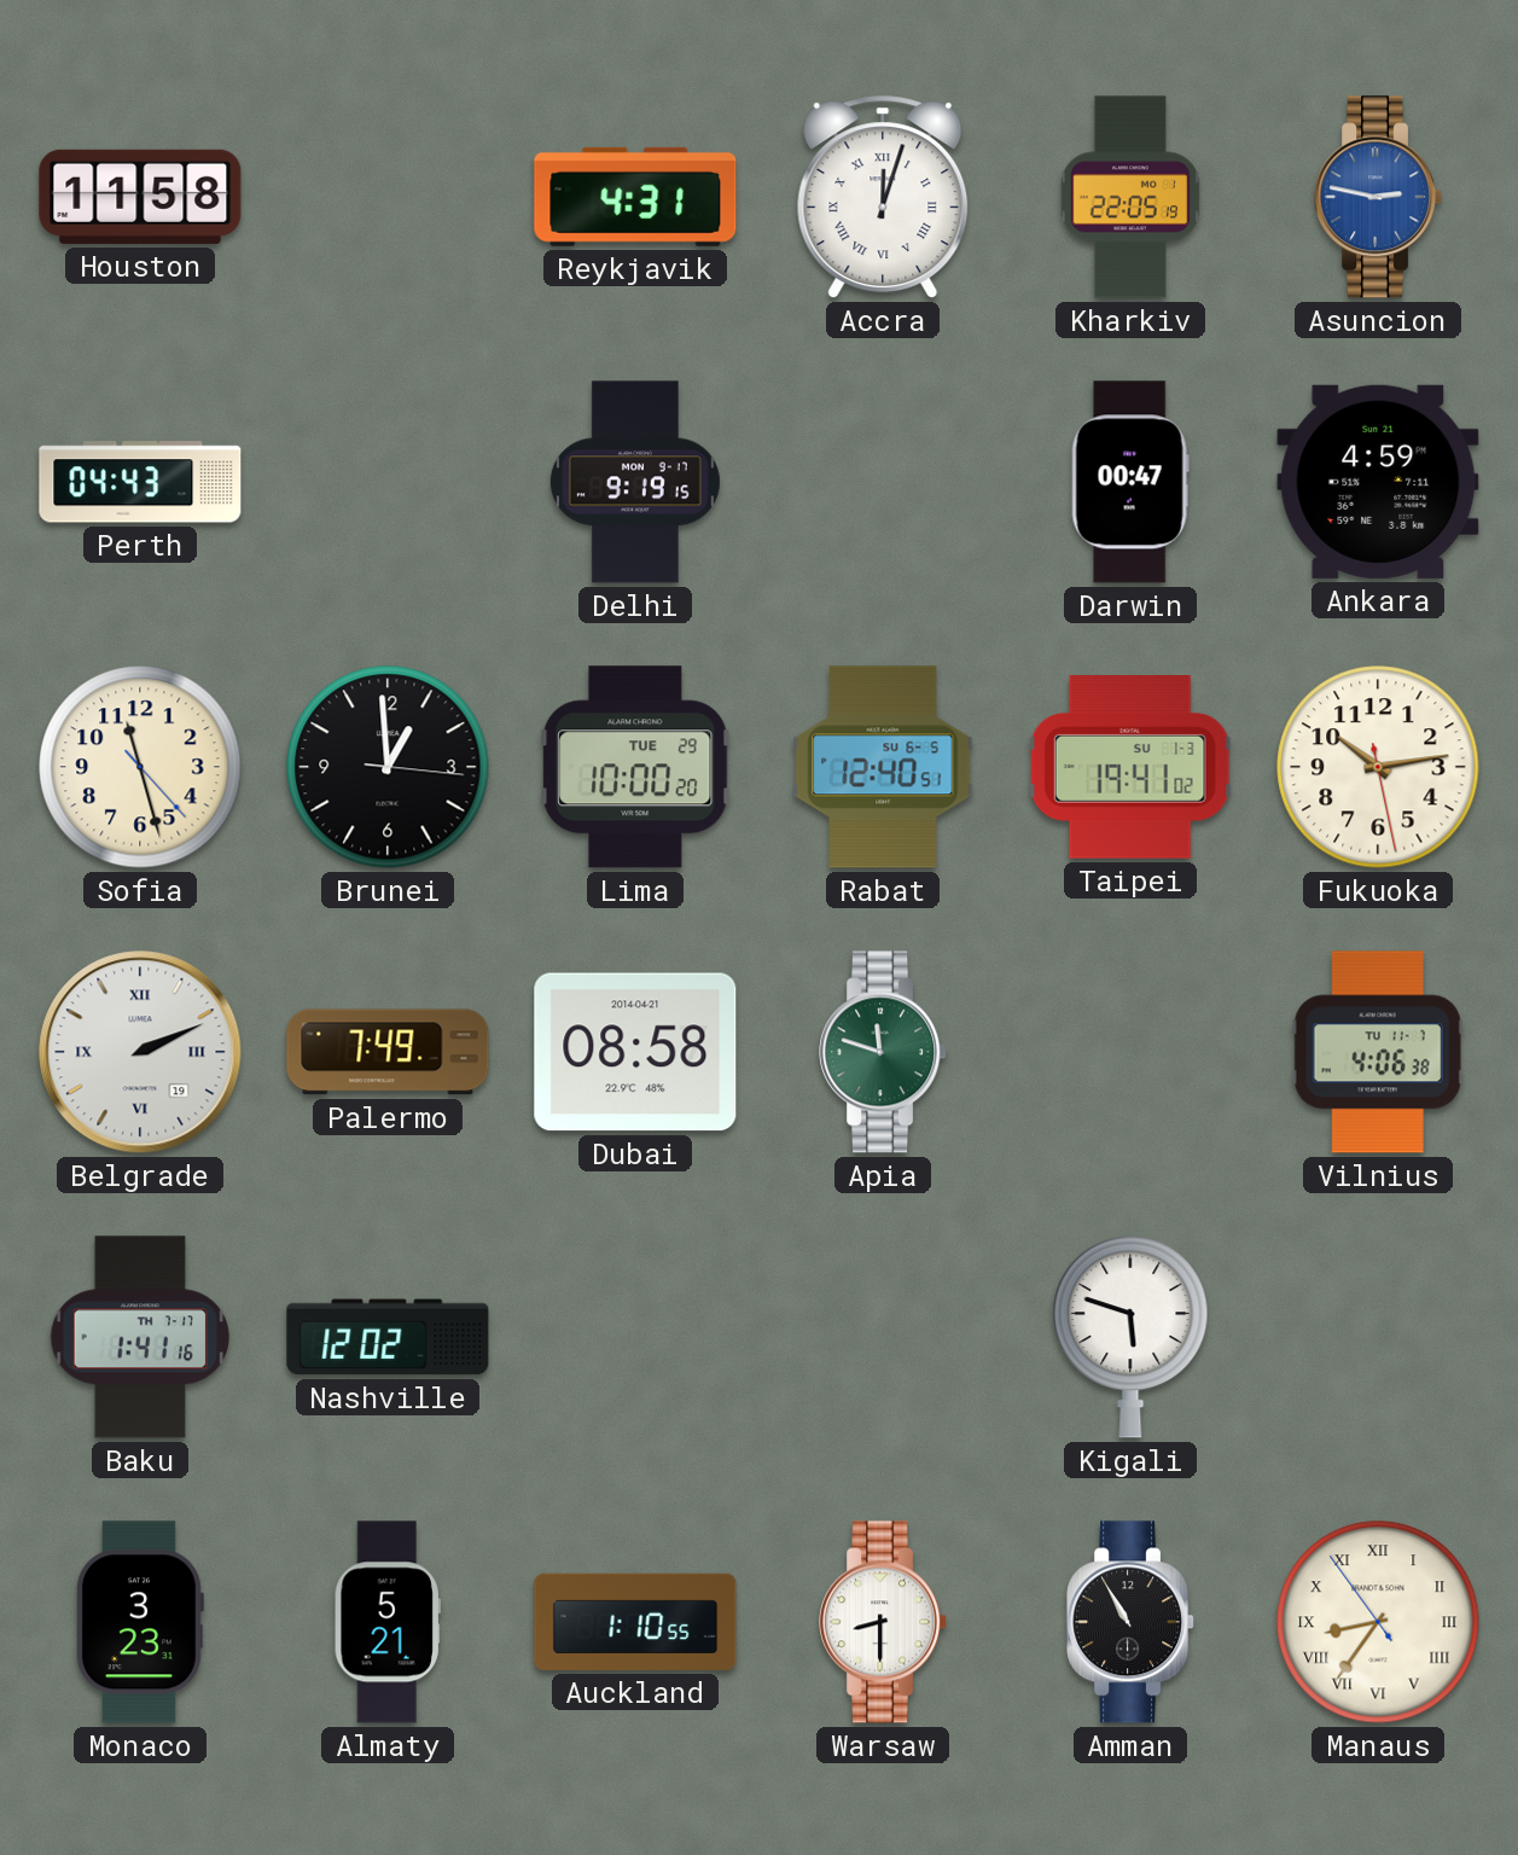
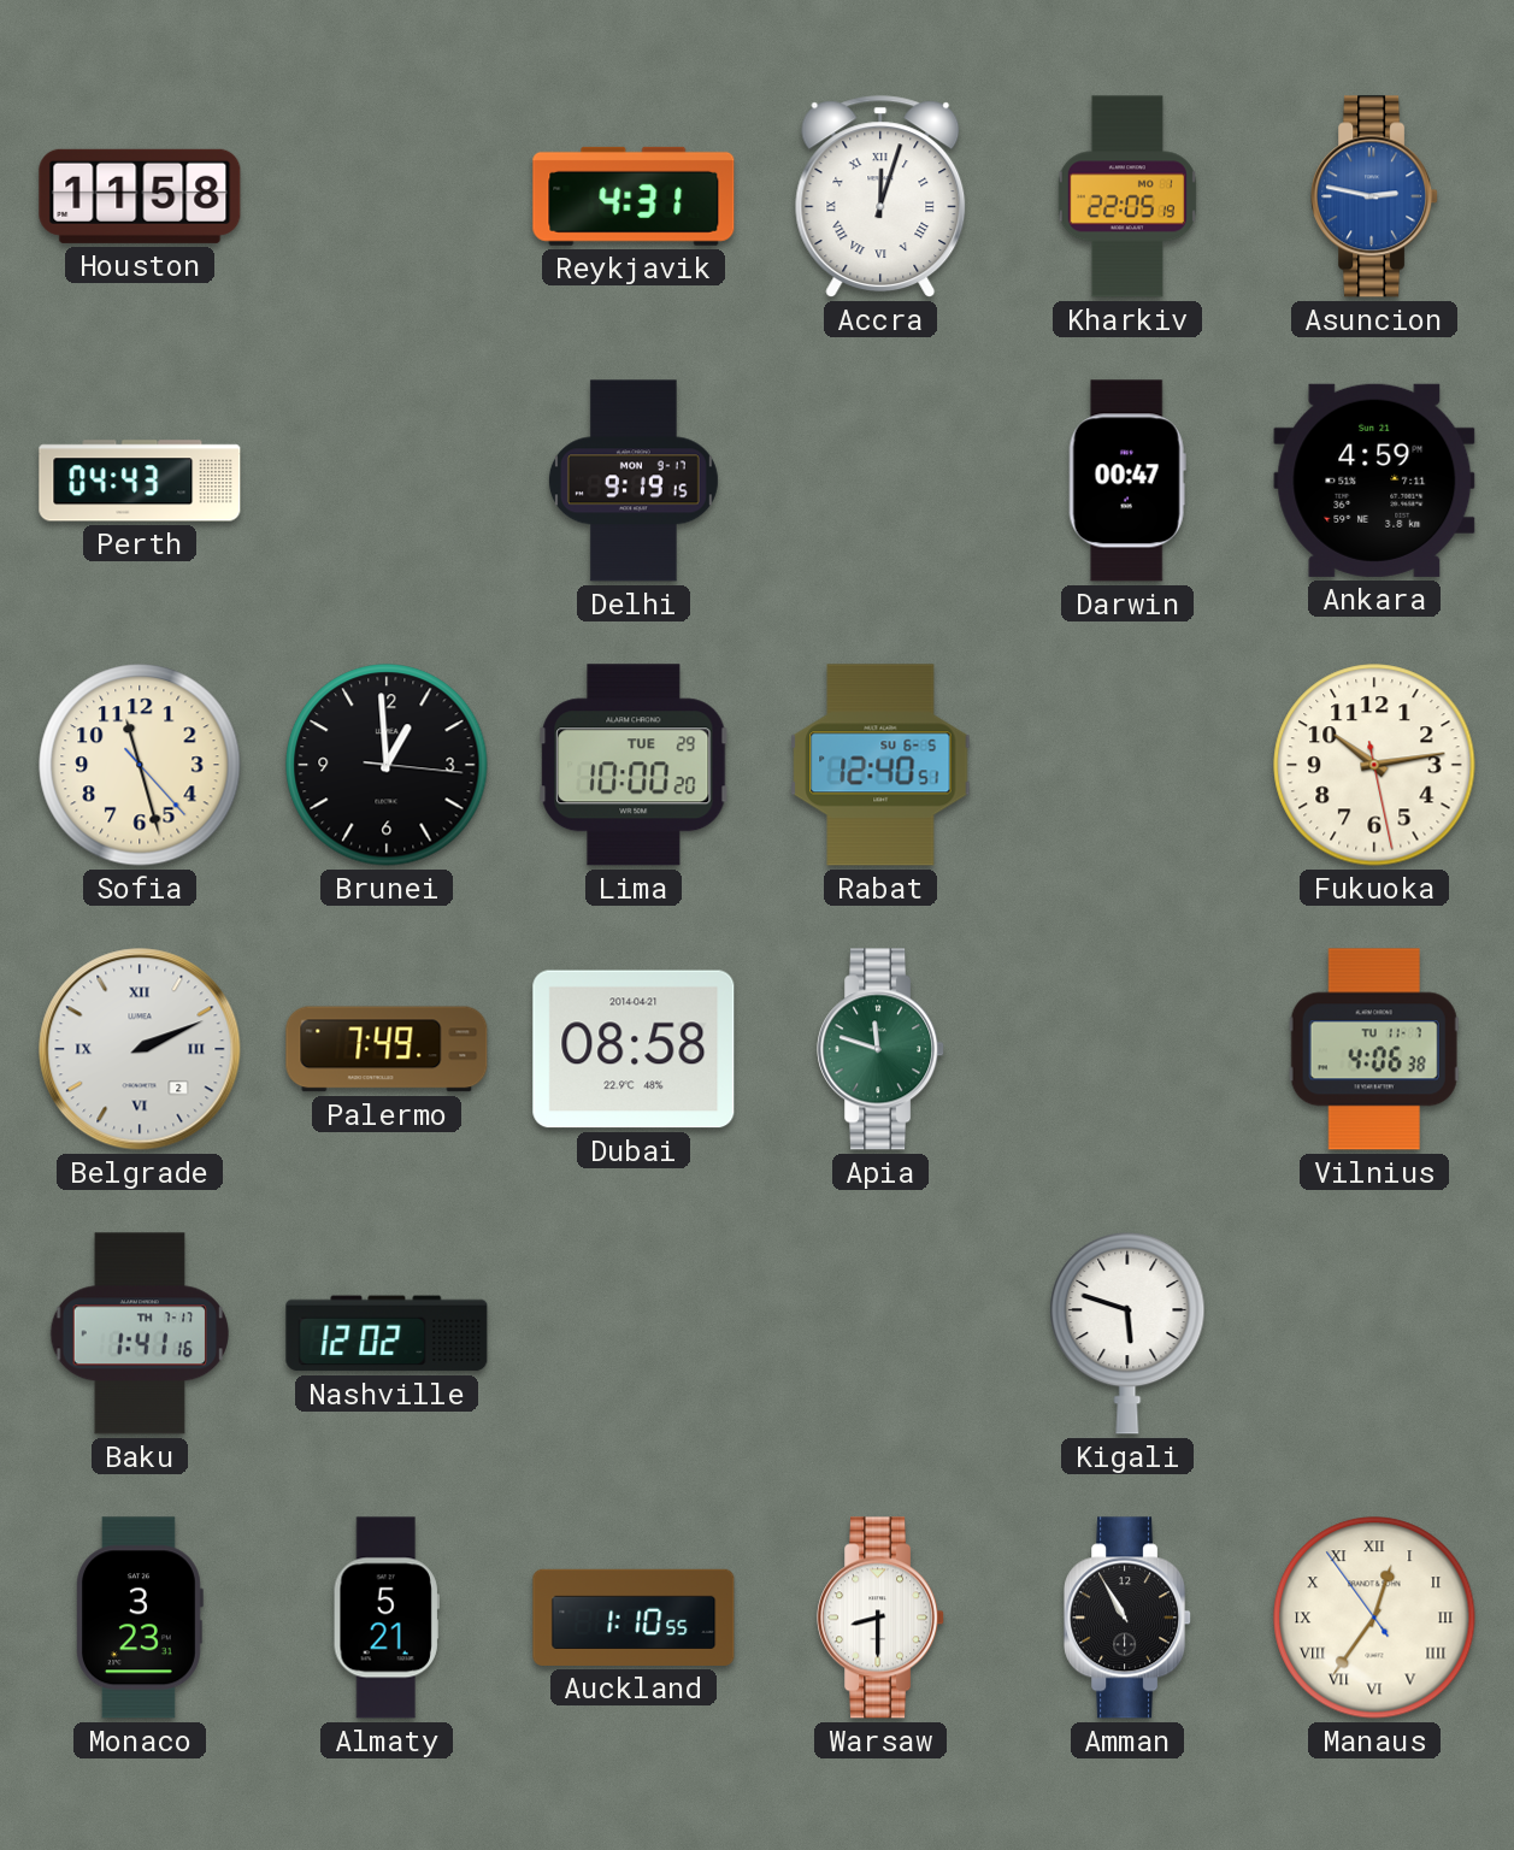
Taipei: 19:41 -> none (1130, 768)
Belgrade date: 19 -> 2 (140, 1049)
Manaus: 8:35 -> 12:35 (1374, 1618)
